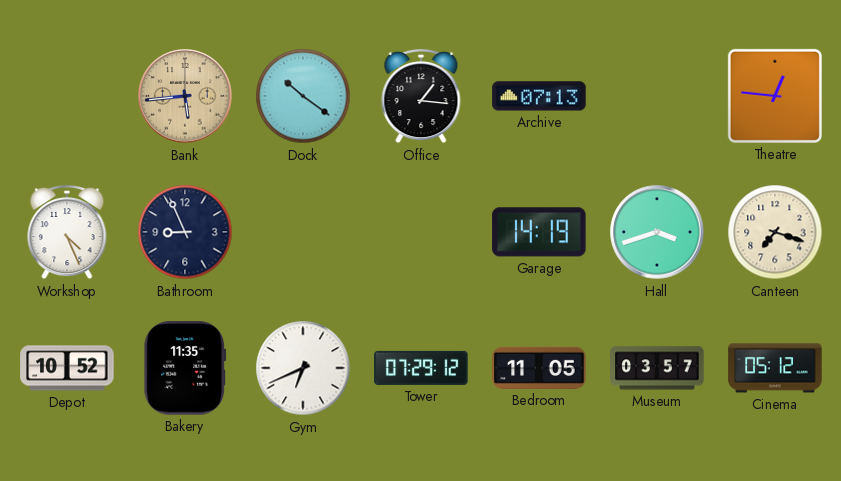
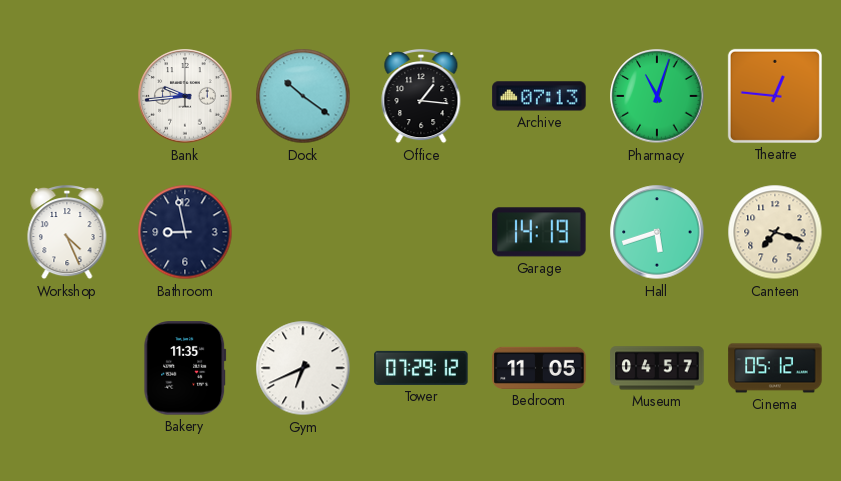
Bank: 5:44 -> 9:44 (185, 96)
Bank dial: champagne -> white (185, 96)
Pharmacy: none -> 11:03 (657, 96)
Bathroom: 8:56 -> 8:58 (185, 232)
Hall: 3:42 -> 5:42 (657, 232)
Depot: 10:52 -> none (67, 368)
Museum: 03:57 -> 04:57 (657, 368)
